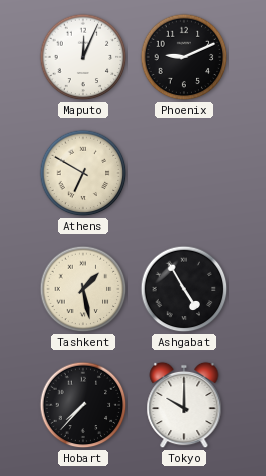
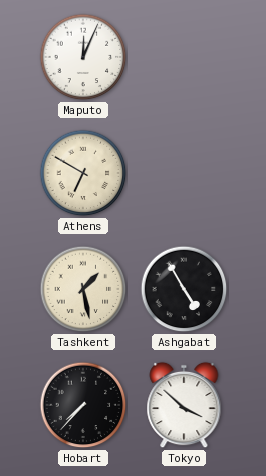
Phoenix: 9:11 -> none (184, 57)
Tokyo: 10:00 -> 3:52 (184, 405)
